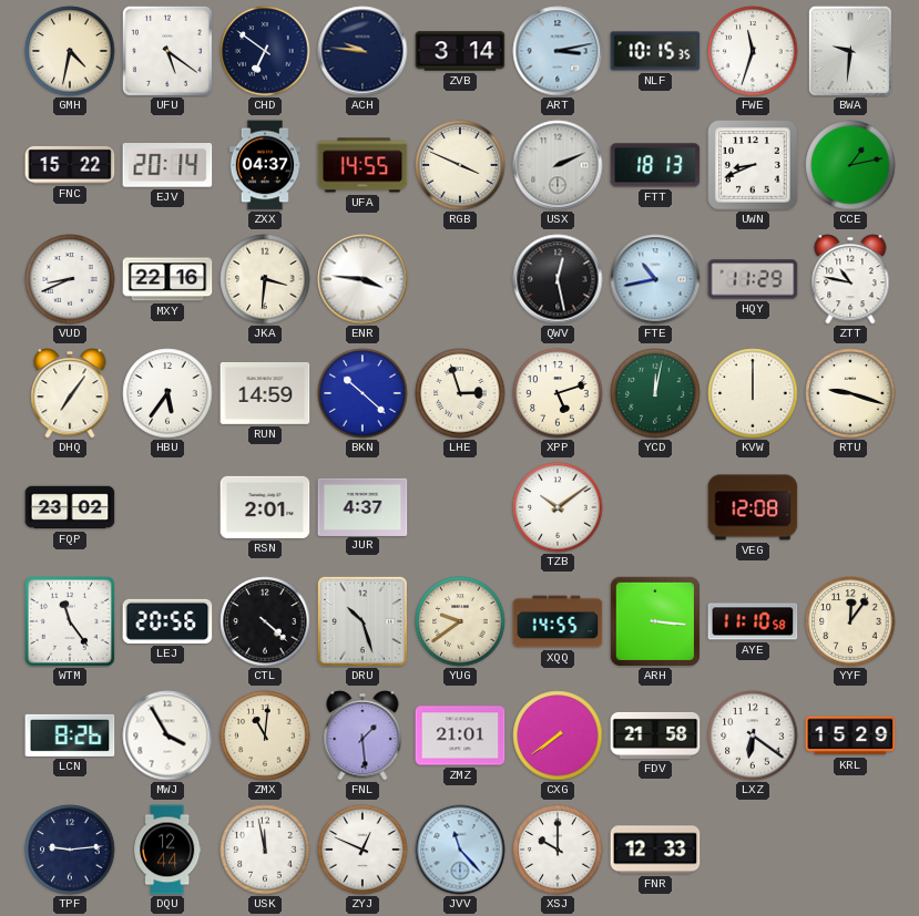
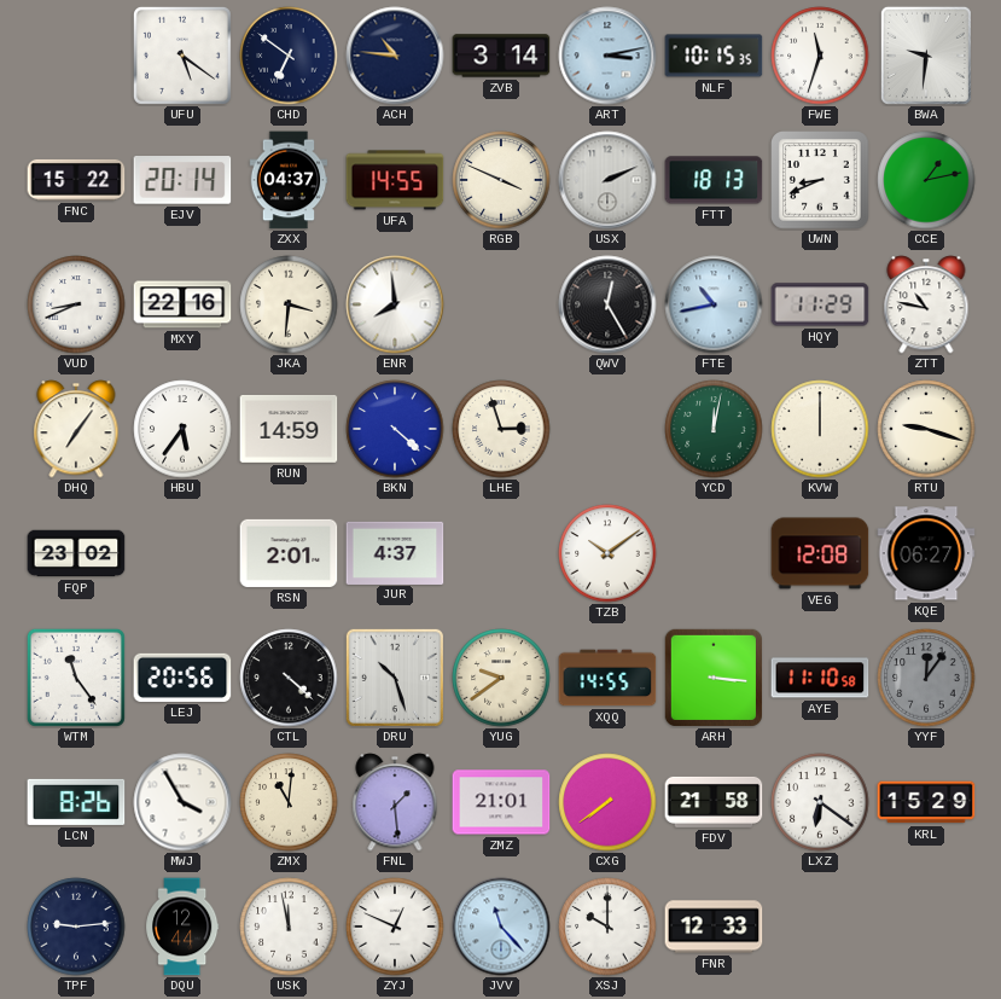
GMH: 4:32 -> none (70, 51)
ACH: 9:46 -> 10:46 (395, 56)
ENR: 3:46 -> 7:59 (395, 304)
QWV: 12:28 -> 12:25 (607, 304)
BKN: 10:22 -> 4:22 (395, 429)
XPP: 5:12 -> none (558, 393)
KQE: none -> 06:27 (926, 553)
YYF dial: cream -> grey (926, 678)
